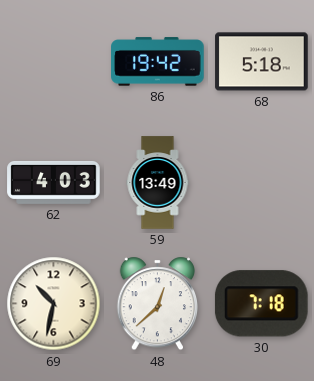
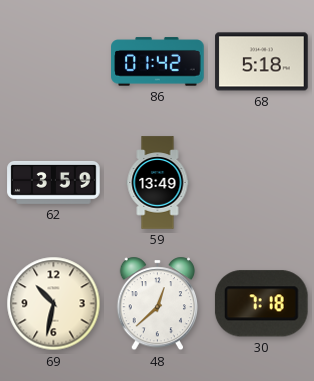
86: 19:42 -> 01:42 (158, 62)
62: 4:03 -> 3:59 (54, 182)
